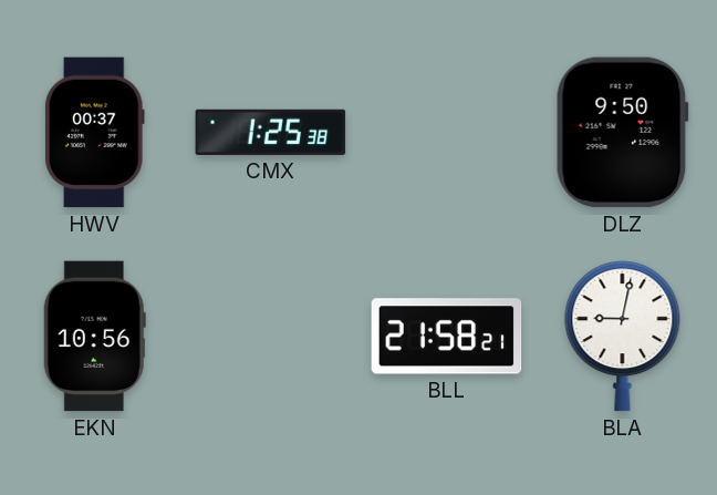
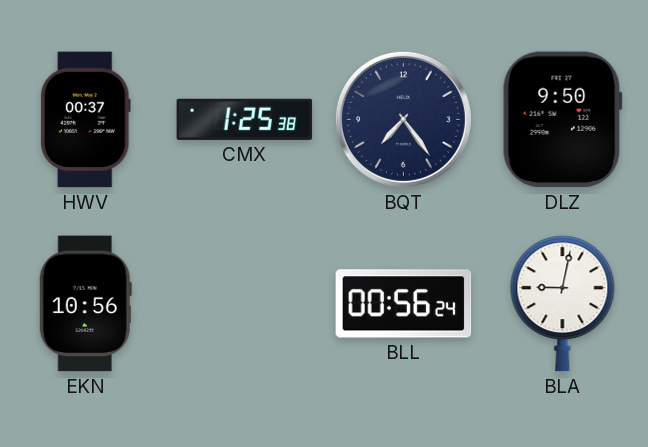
BQT: none -> 7:24 (403, 119)
BLL: 21:58 -> 00:56 (404, 304)
